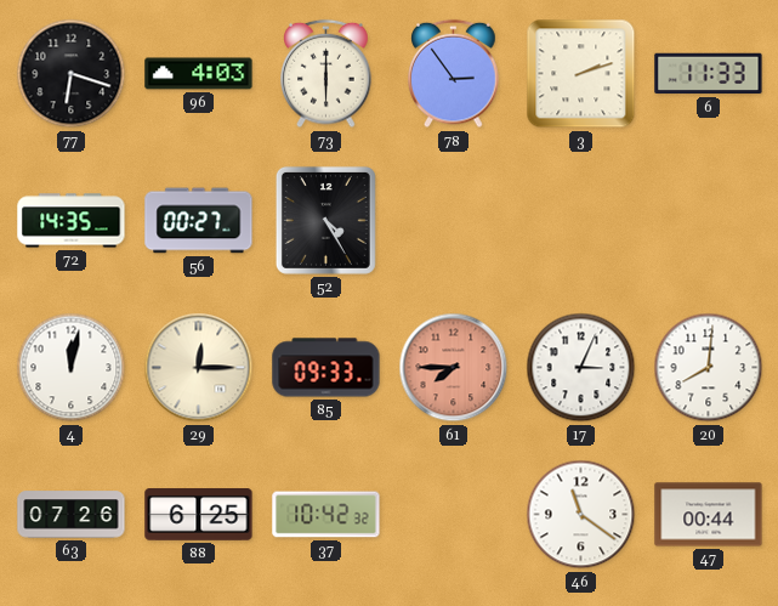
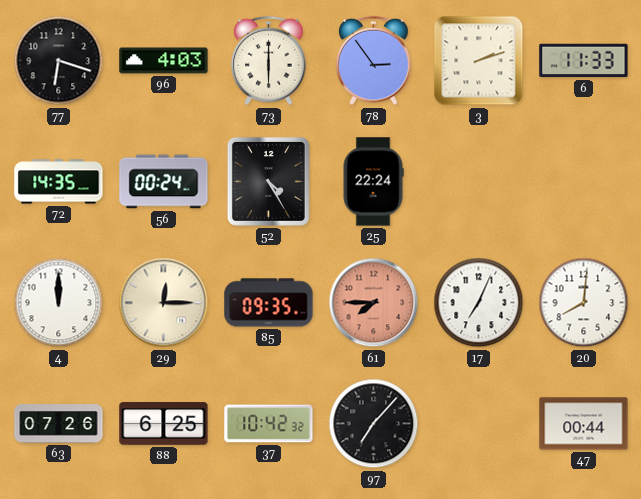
56: 00:27 -> 00:24 (164, 182)
25: none -> 22:24 (373, 182)
4: 12:02 -> 12:00 (59, 303)
85: 09:33 -> 09:35 (269, 303)
17: 3:04 -> 7:04 (479, 303)
97: none -> 7:07 (374, 424)
46: 11:21 -> none (581, 515)
